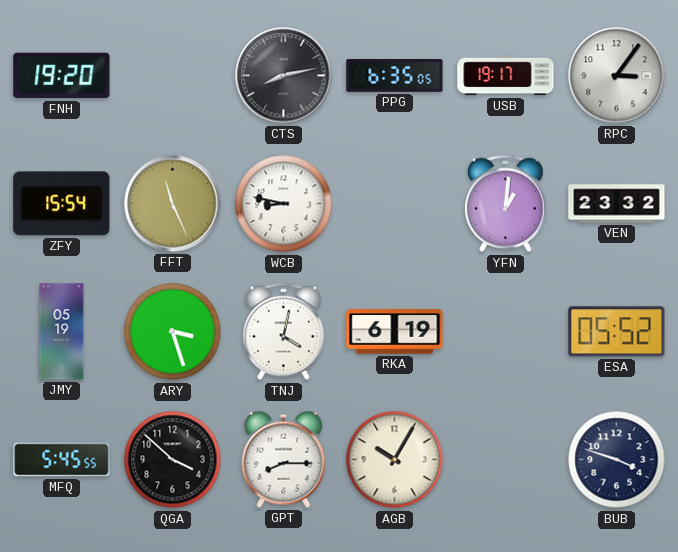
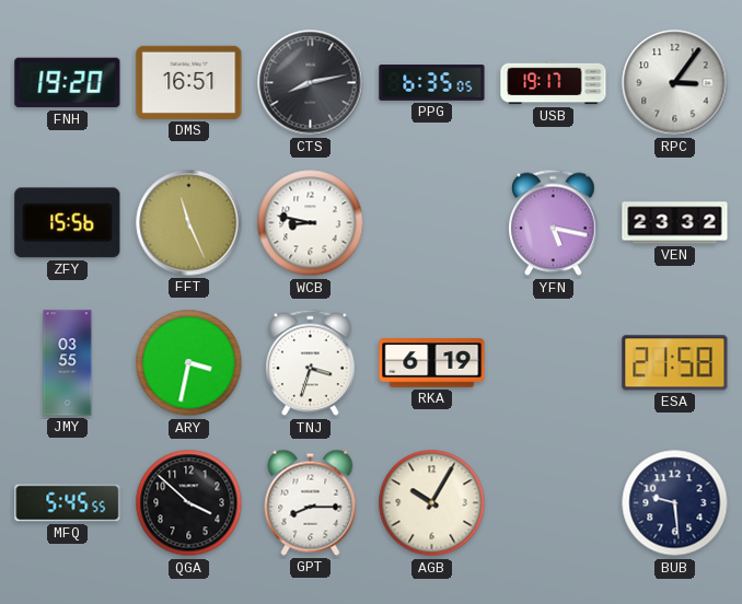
DMS: none -> 16:51 (189, 82)
ZFY: 15:54 -> 15:56 (68, 223)
YFN: 1:01 -> 5:17 (554, 223)
JMY: 05:19 -> 03:55 (68, 363)
ARY: 3:27 -> 3:32 (189, 363)
TNJ: 4:02 -> 3:33 (311, 363)
ESA: 05:52 -> 21:58 (675, 363)
BUB: 3:48 -> 9:29 (675, 503)
